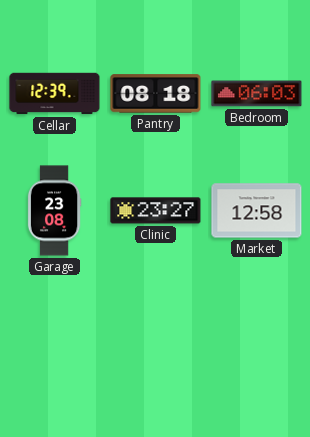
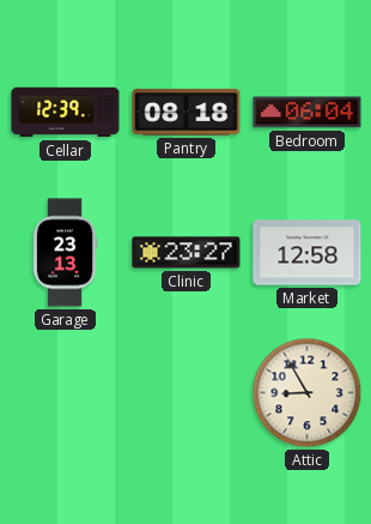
Bedroom: 06:03 -> 06:04 (308, 113)
Garage: 23:08 -> 23:13 (65, 253)
Attic: none -> 8:55 (308, 393)
